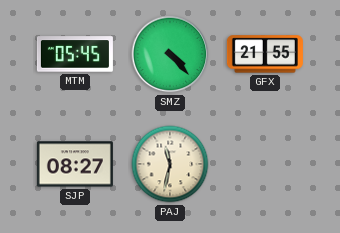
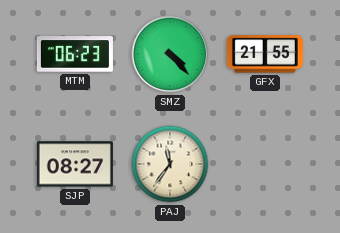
MTM: 05:45 -> 06:23 (75, 54)
PAJ: 11:32 -> 11:36 (170, 164)
